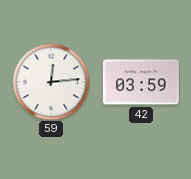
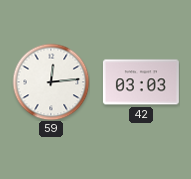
42: 03:59 -> 03:03 (141, 82)
